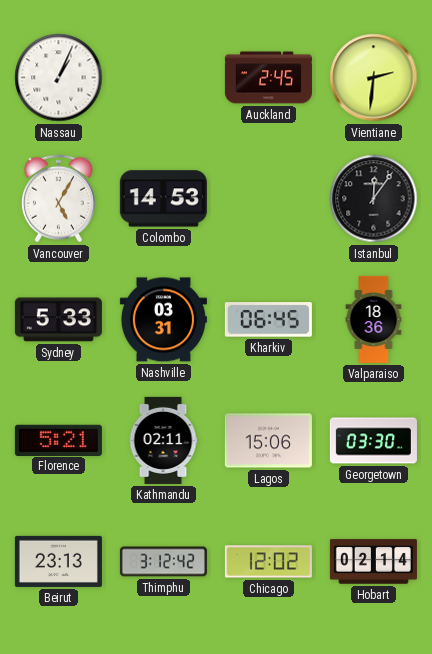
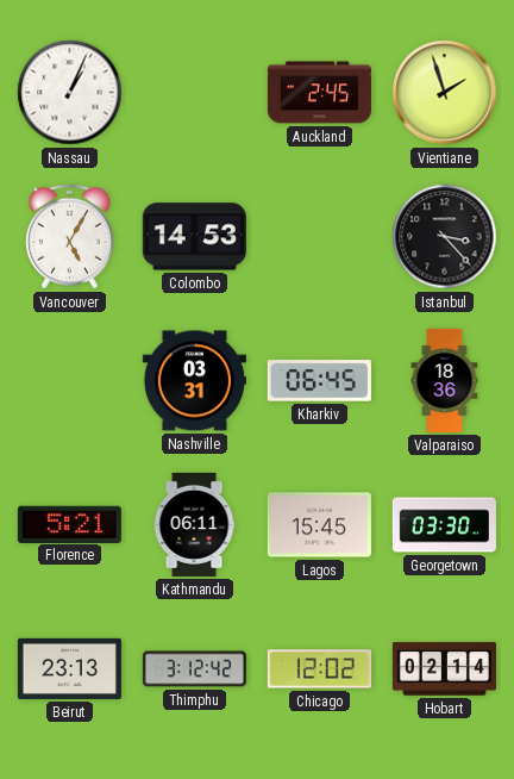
Vientiane: 2:31 -> 1:57 (445, 93)
Istanbul: 12:06 -> 3:23 (445, 237)
Sydney: 5:33 -> none (58, 320)
Kathmandu: 02:11 -> 06:11 (194, 524)
Lagos: 15:06 -> 15:45 (319, 525)
